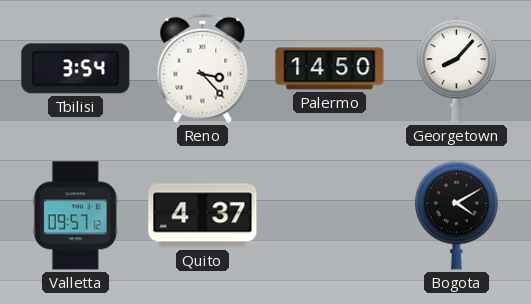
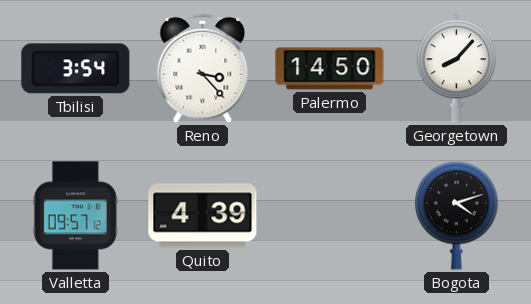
Quito: 4:37 -> 4:39 (203, 216)
Bogota: 4:10 -> 4:12 (456, 215)
